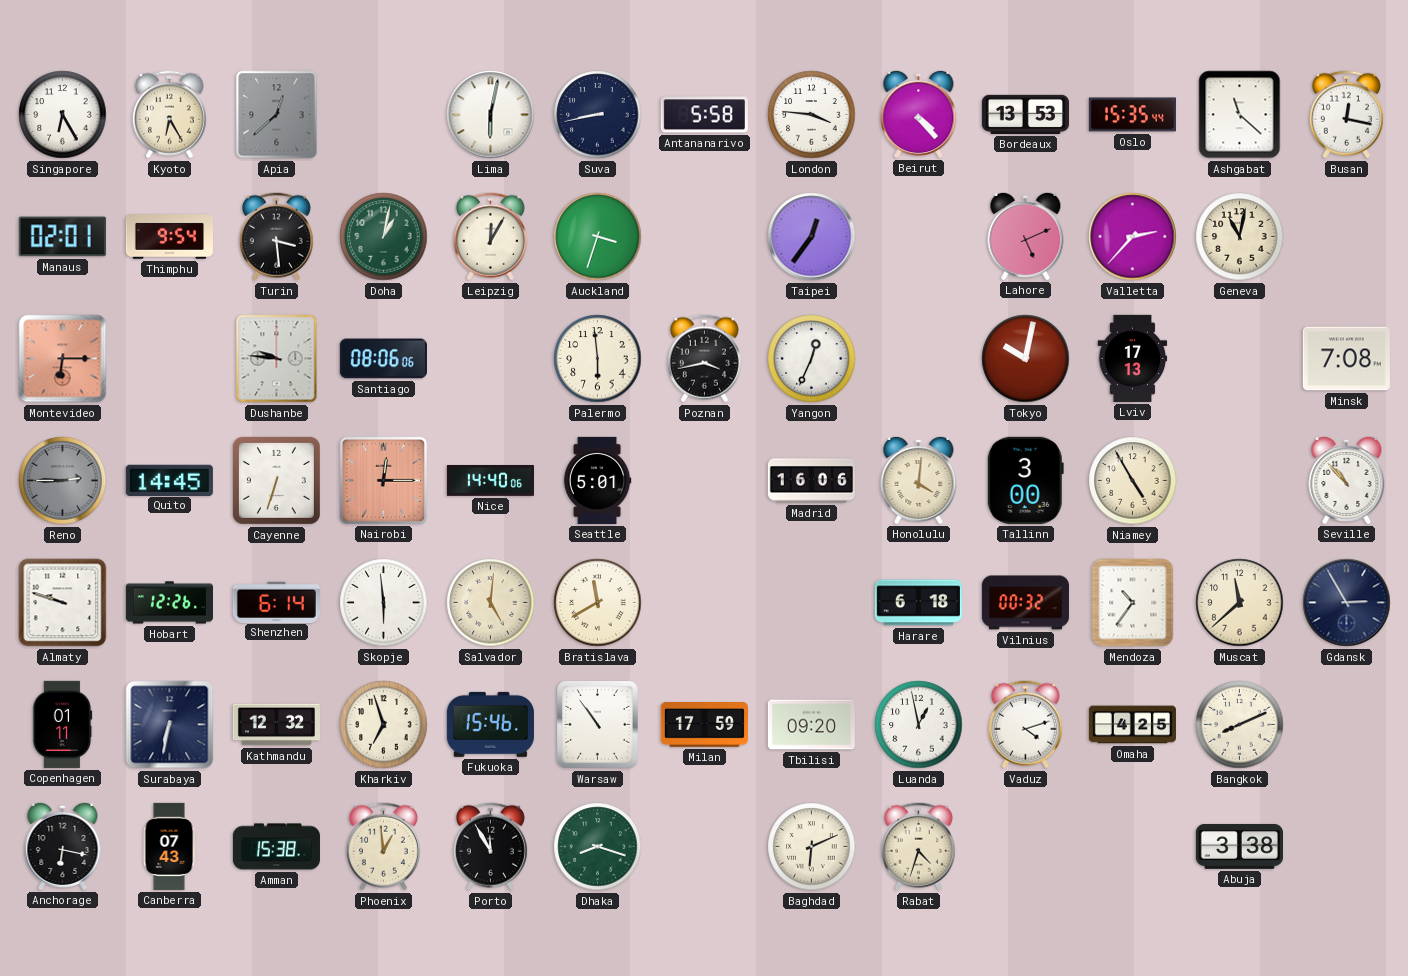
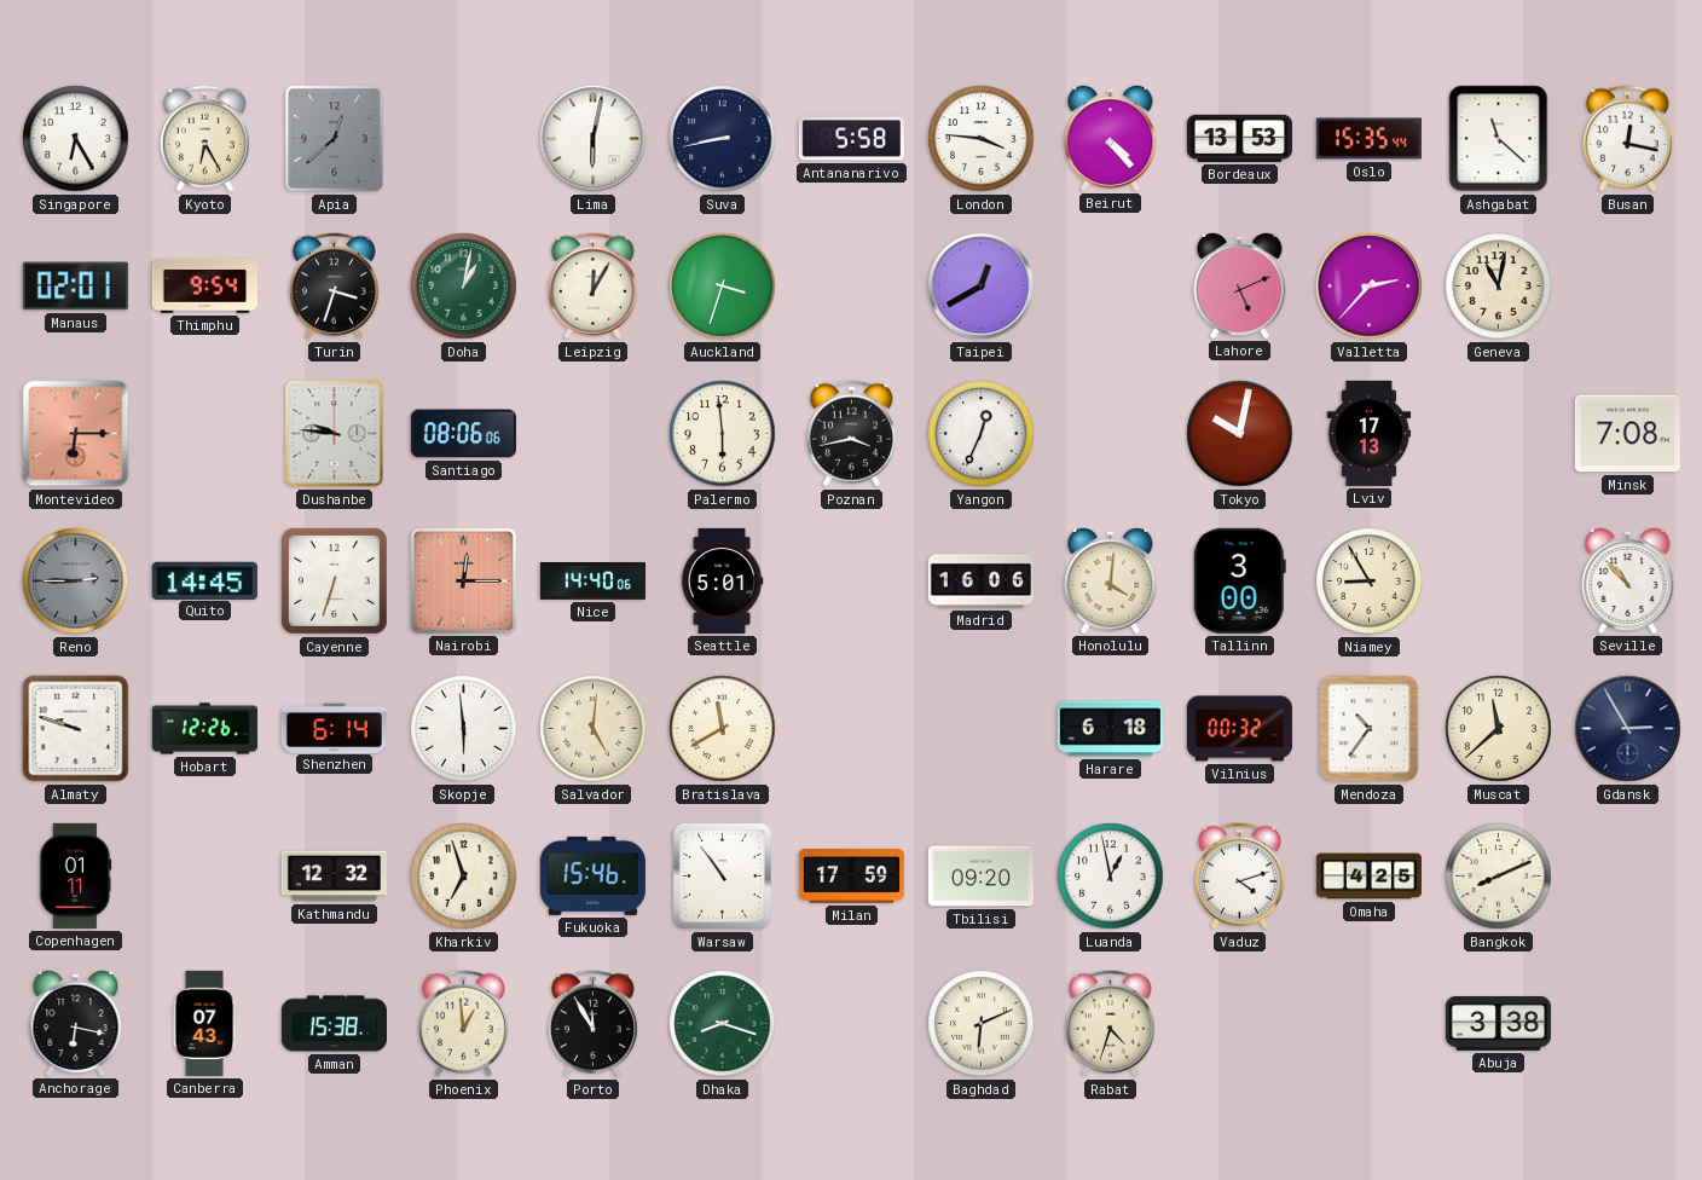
Turin: 3:29 -> 3:33 (334, 287)
Taipei: 12:36 -> 12:40 (982, 287)
Niamey: 4:55 -> 8:55 (1370, 582)
Surabaya: 6:32 -> none (170, 725)
